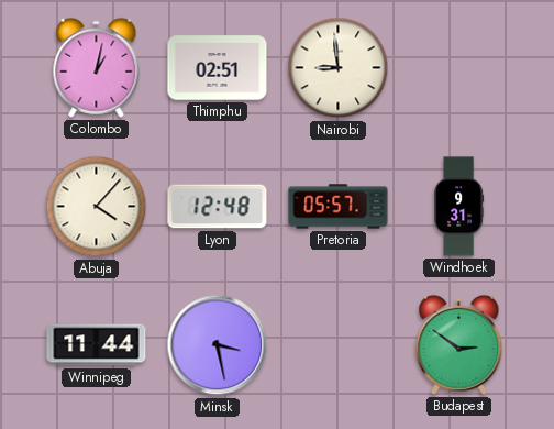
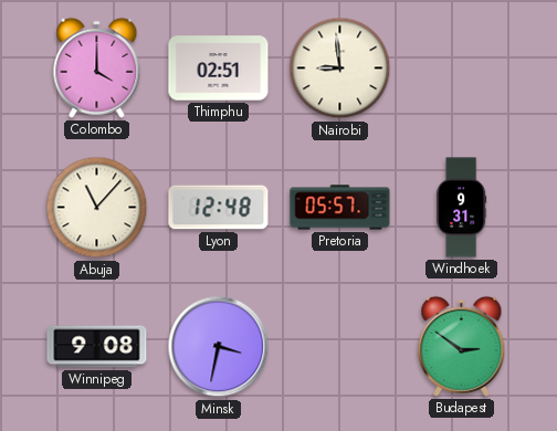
Colombo: 1:02 -> 4:00 (97, 67)
Abuja: 4:07 -> 11:07 (97, 208)
Winnipeg: 11:44 -> 9:08 (97, 347)
Minsk: 3:28 -> 3:32 (219, 347)
